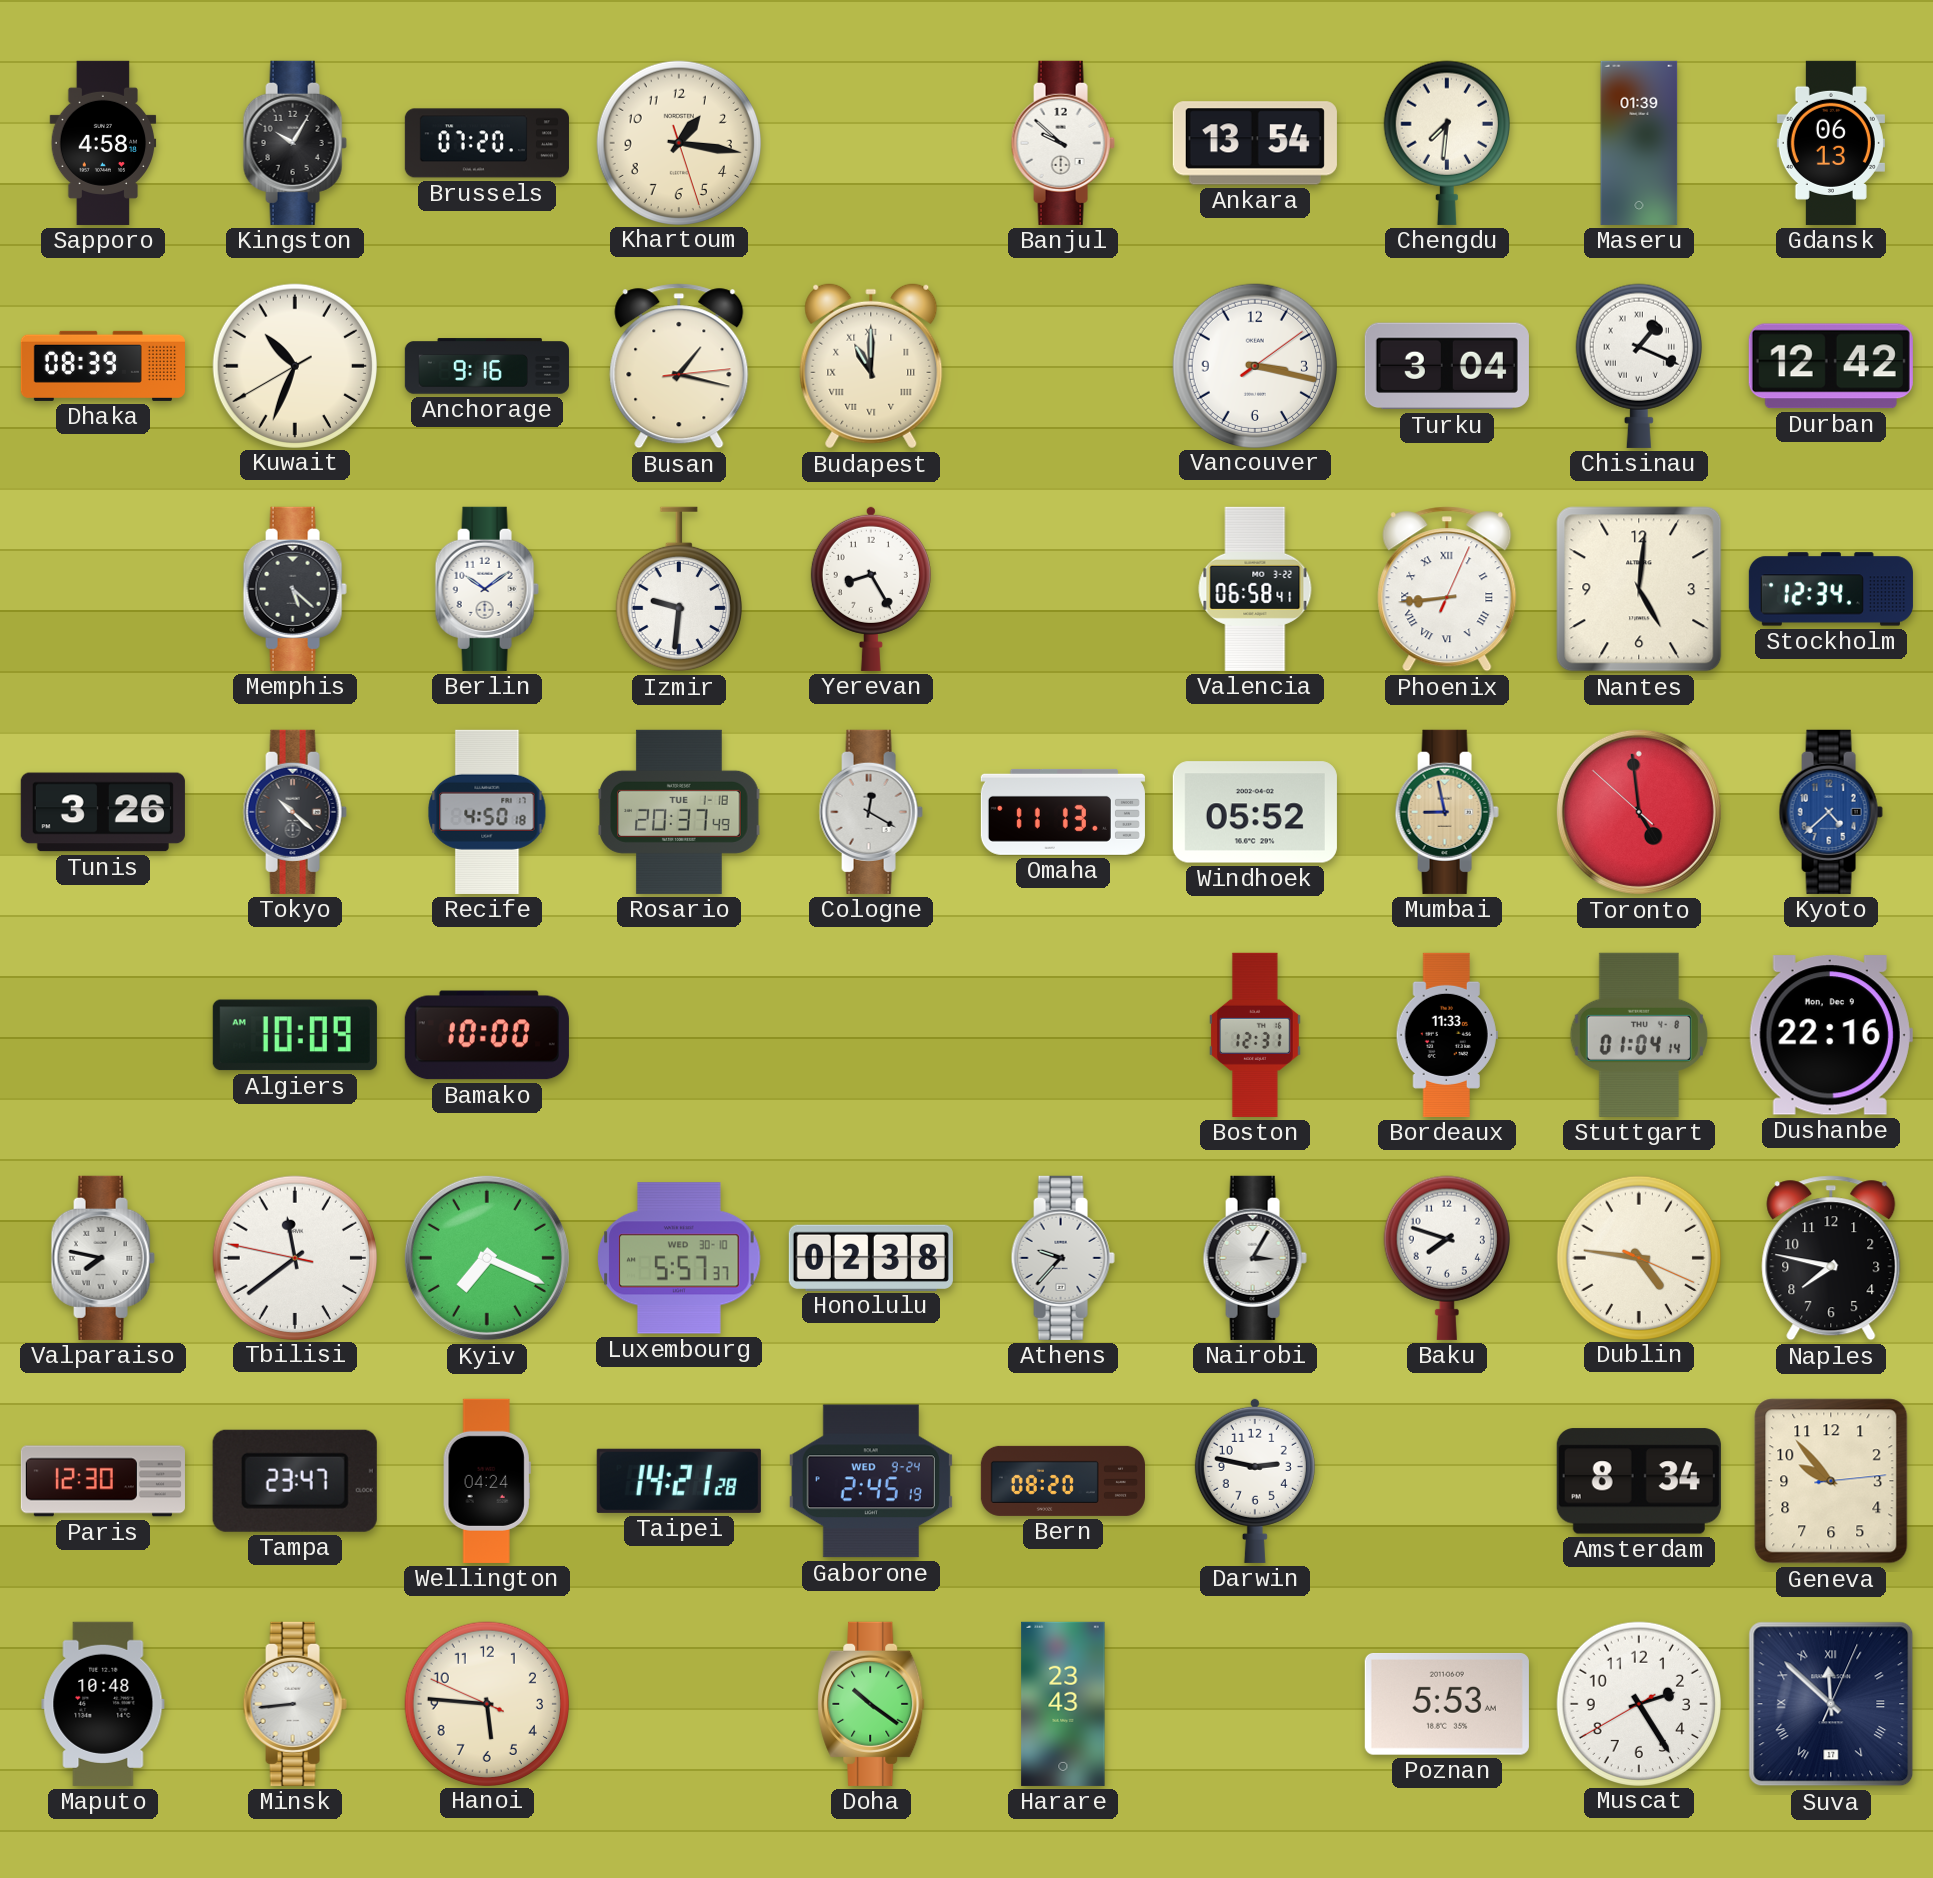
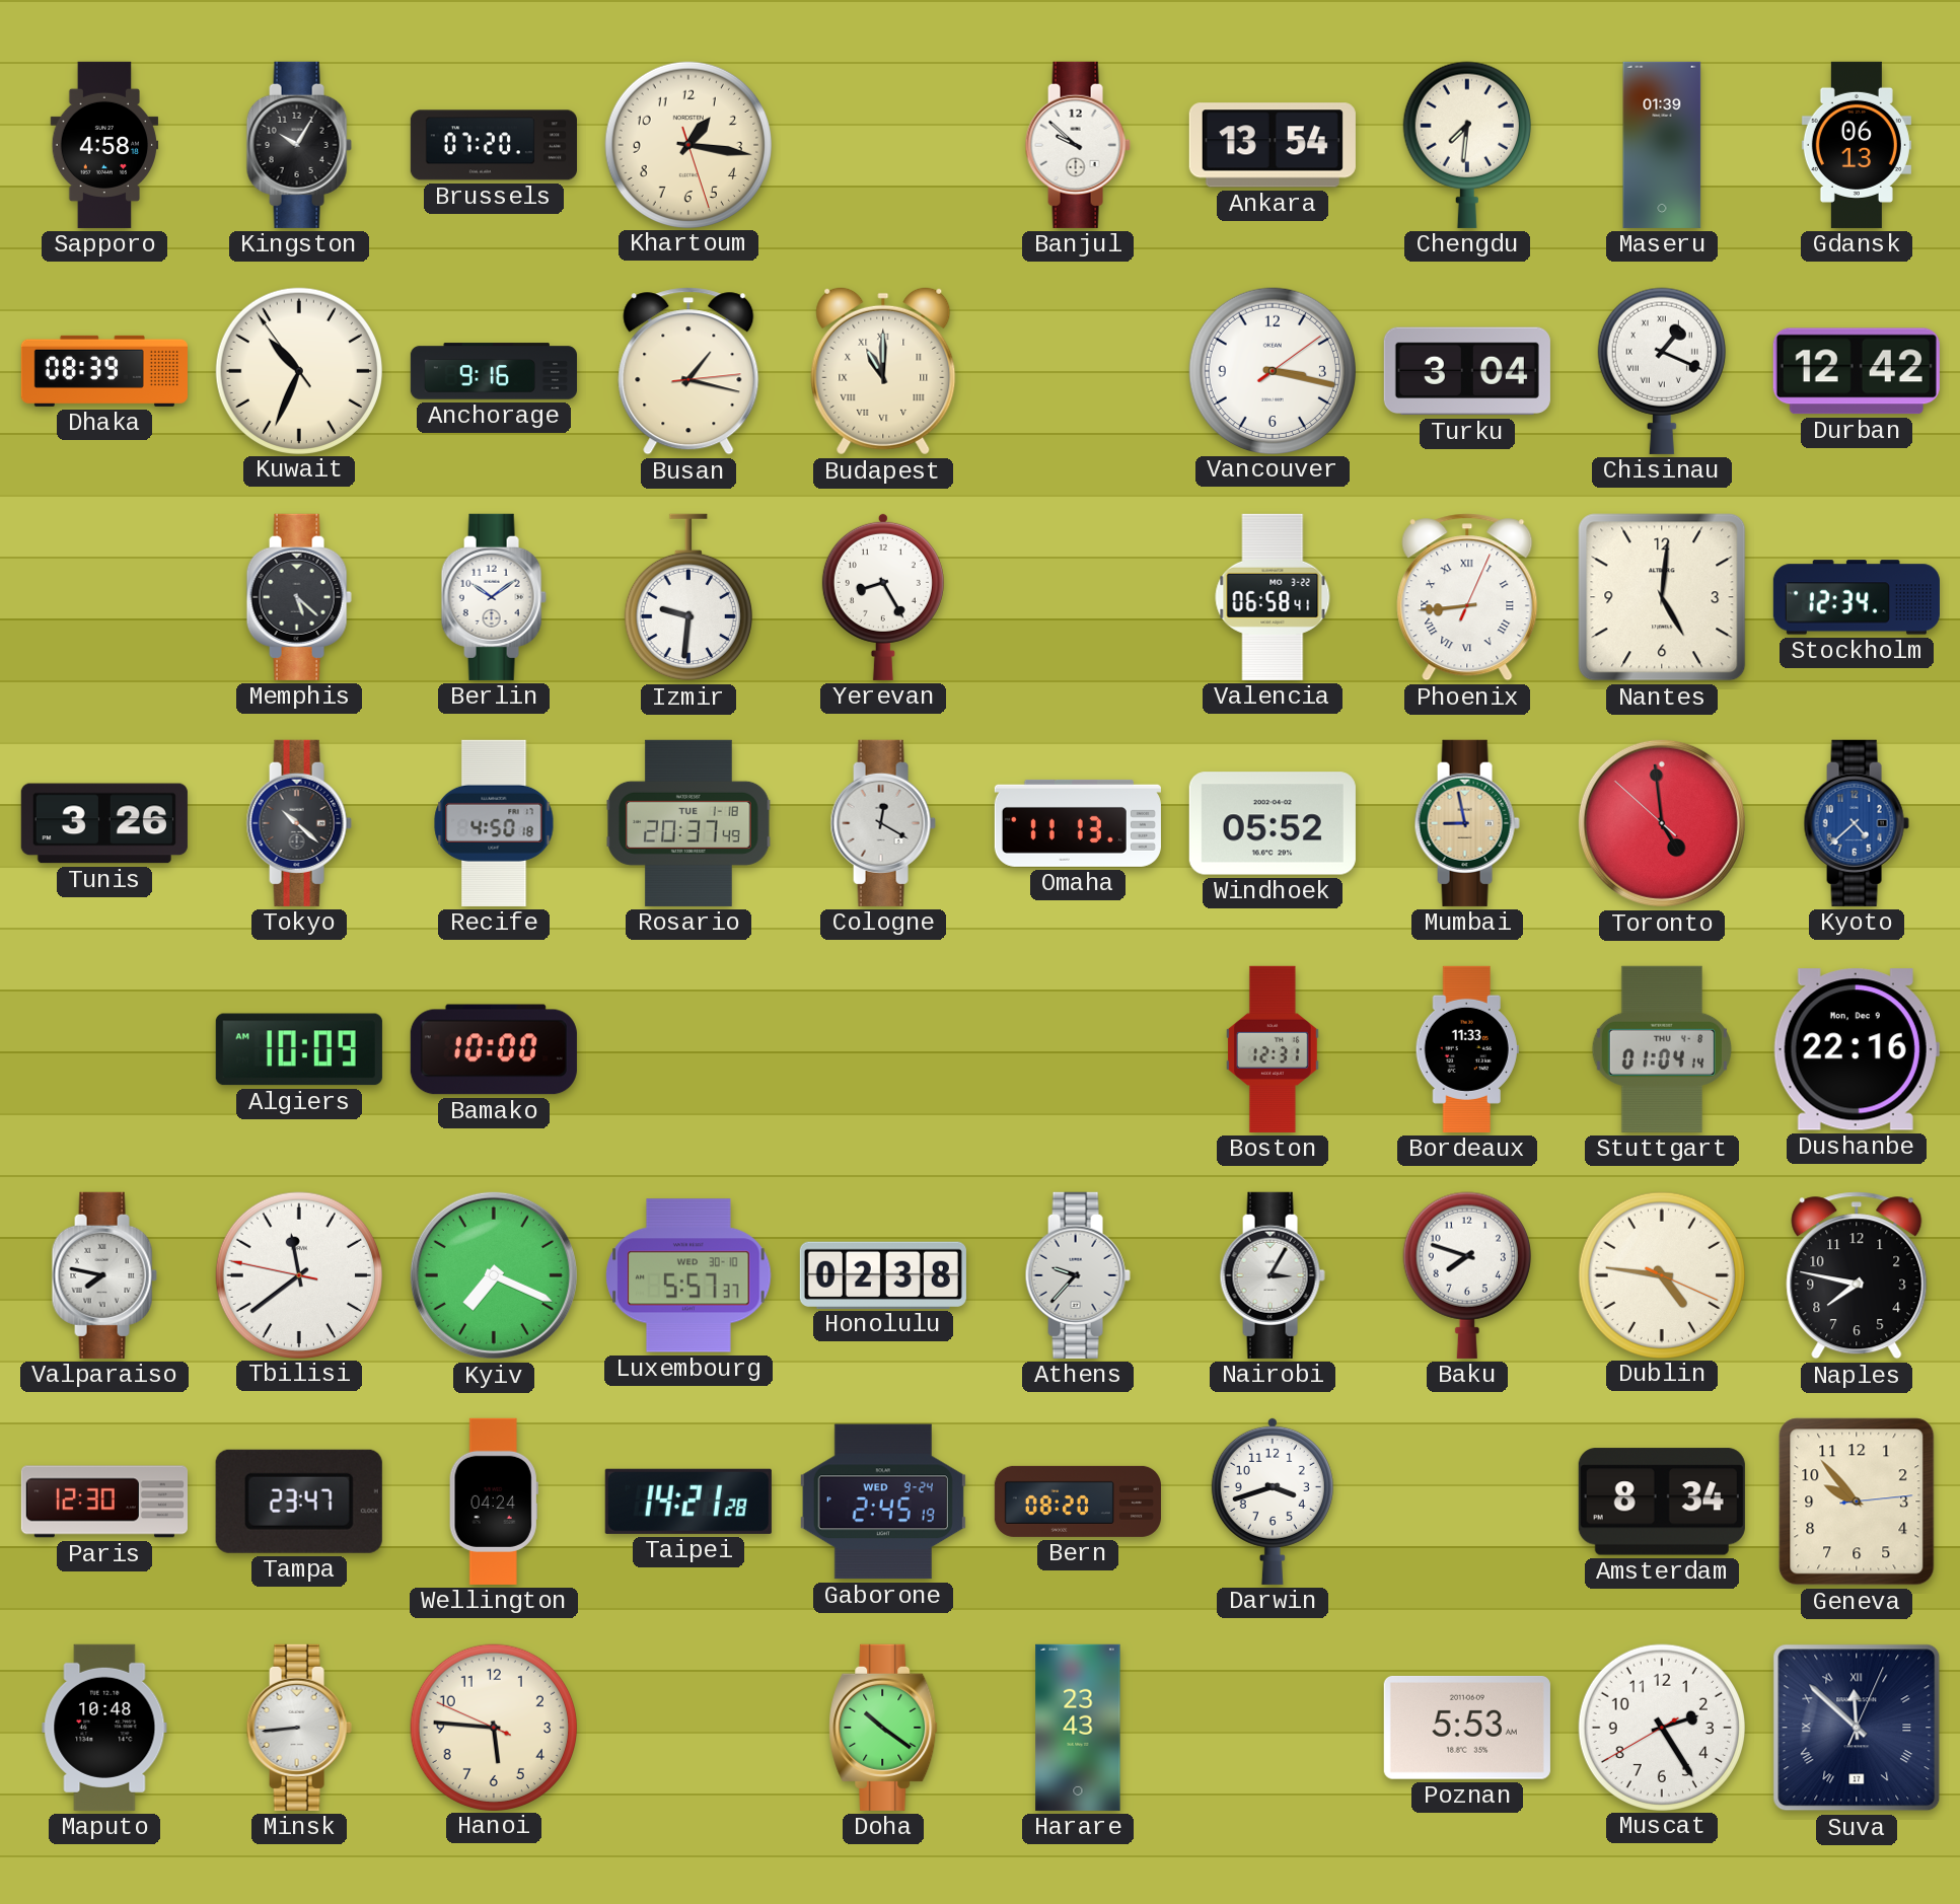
Kuwait: 10:33:40 -> 10:33:54 (298, 370)
Darwin: 2:47 -> 3:42 (1273, 1500)
